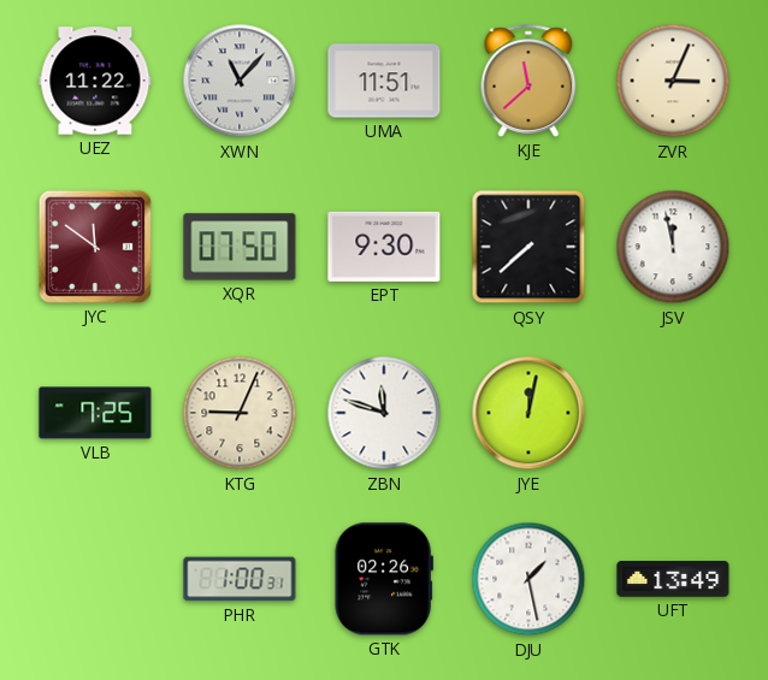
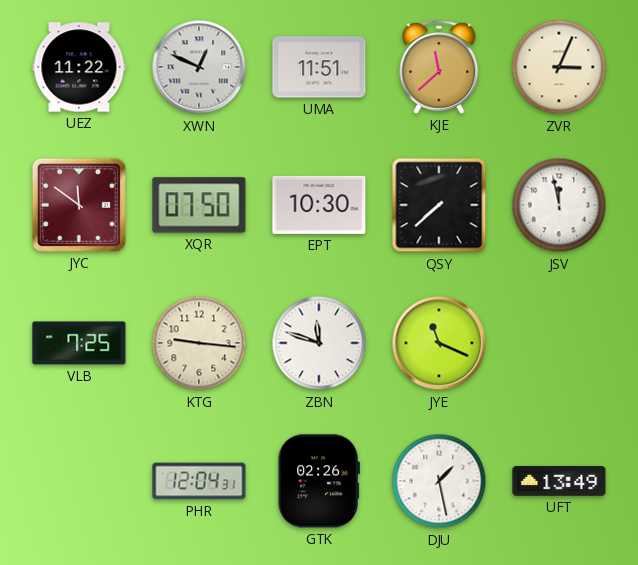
XWN: 11:07 -> 12:49 (199, 67)
EPT: 9:30 -> 10:30 (319, 205)
KTG: 9:04 -> 9:16 (199, 343)
JYE: 12:02 -> 11:19 (439, 343)
PHR: 1:00 -> 12:04 (199, 481)
